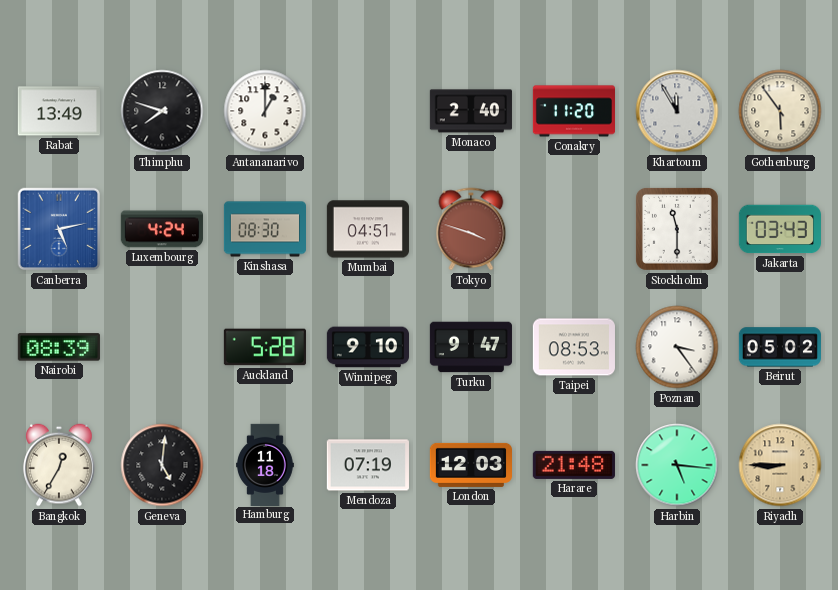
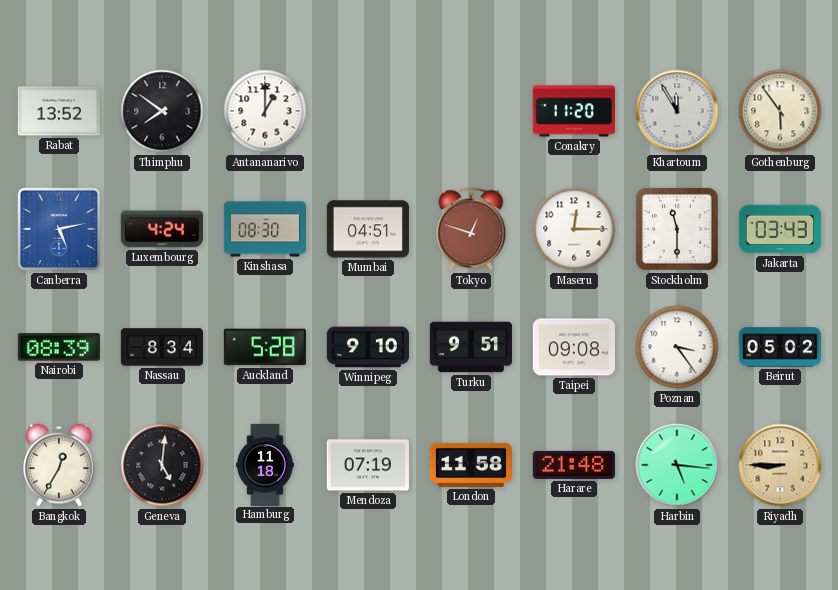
Rabat: 13:49 -> 13:52 (59, 111)
Thimphu: 7:48 -> 7:51 (162, 111)
Monaco: 2:40 -> none (471, 111)
Tokyo: 3:48 -> 12:48 (471, 229)
Maseru: none -> 12:15 (574, 229)
Nassau: none -> 8:34 (162, 347)
Turku: 9:47 -> 9:51 (471, 347)
Taipei: 08:53 -> 09:08 (574, 347)
London: 12:03 -> 11:58 (470, 465)
